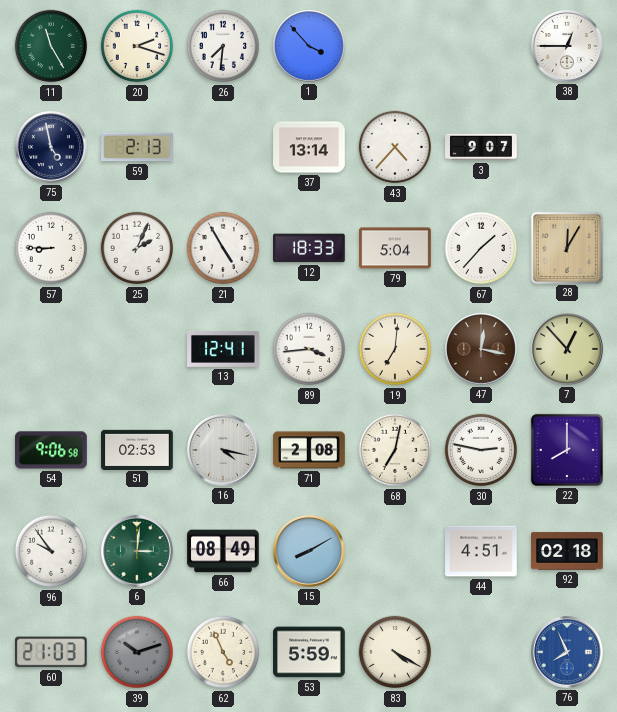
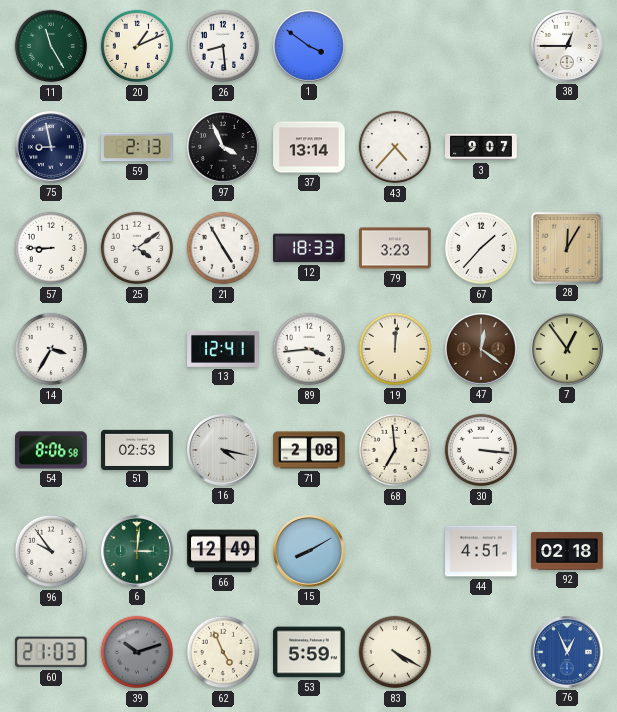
20: 2:18 -> 1:11 (137, 46)
26: 7:31 -> 8:29 (223, 46)
1: 3:53 -> 3:51 (310, 47)
75: 4:58 -> 8:58 (52, 148)
97: none -> 3:56 (224, 148)
25: 2:04 -> 4:09 (137, 248)
79: 5:04 -> 3:23 (395, 248)
14: none -> 3:35 (51, 349)
19: 7:01 -> 12:01 (395, 349)
47: 12:17 -> 12:21 (482, 350)
7: 12:53 -> 12:54 (568, 350)
54: 9:06 -> 8:06 (51, 450)
68: 7:02 -> 6:59 (395, 450)
30: 2:47 -> 3:16 (481, 450)
22: 8:00 -> none (567, 450)
66: 08:49 -> 12:49 (223, 551)
76: 7:56 -> 12:56 (568, 653)
